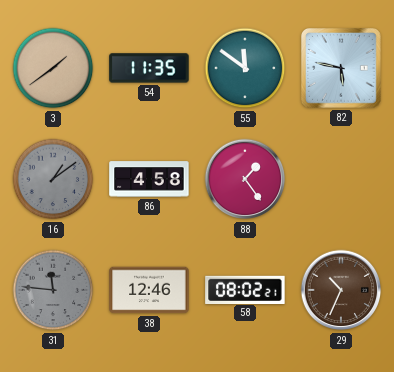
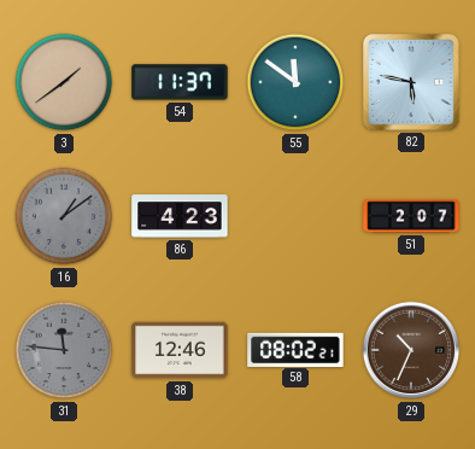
54: 11:35 -> 11:37 (180, 82)
86: 4:58 -> 4:23 (180, 216)
88: 1:24 -> none (245, 179)
51: none -> 2:07 (411, 216)
